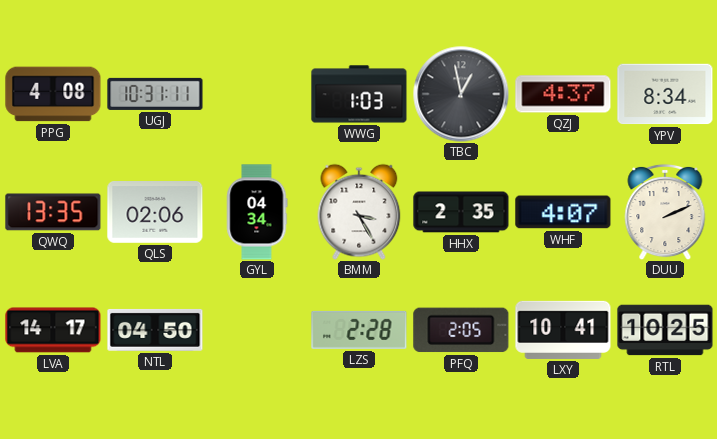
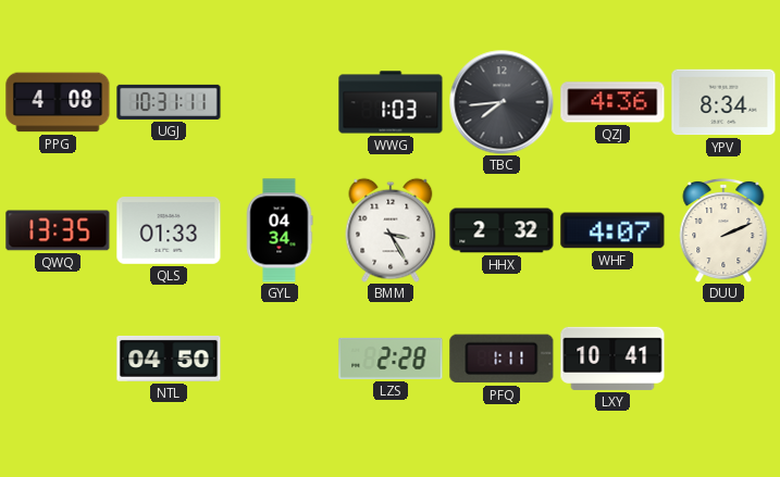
TBC: 12:58 -> 7:44 (502, 102)
QZJ: 4:37 -> 4:36 (612, 102)
QLS: 02:06 -> 01:33 (169, 231)
HHX: 2:35 -> 2:32 (502, 230)
LVA: 14:17 -> none (53, 330)
PFQ: 2:05 -> 1:11 (502, 359)
RTL: 10:25 -> none (665, 330)
